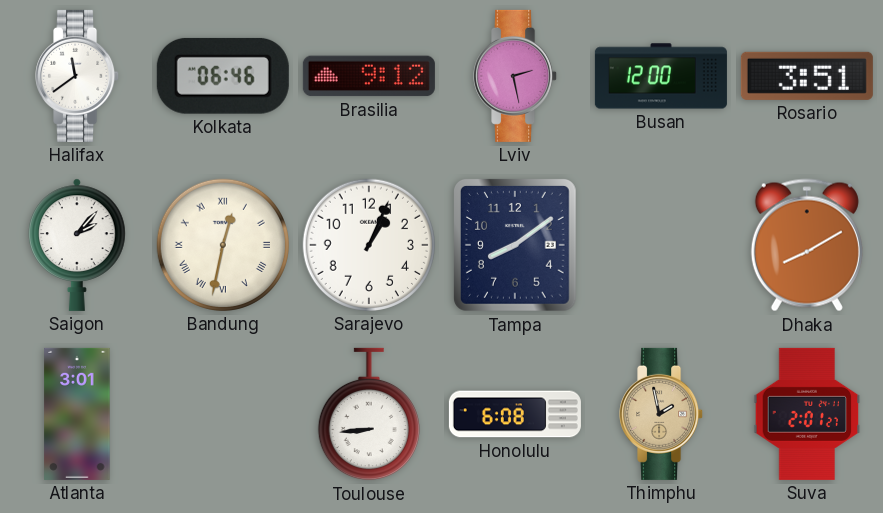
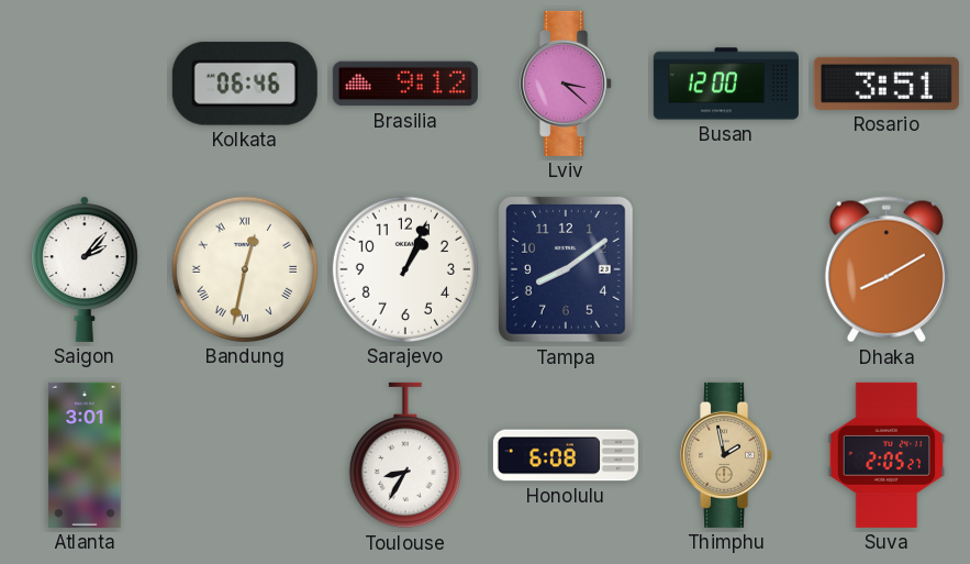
Halifax: 11:39 -> none (78, 76)
Lviv: 2:28 -> 3:22 (567, 84)
Toulouse: 8:44 -> 8:35 (405, 455)
Suva: 2:01 -> 2:05 (887, 455)
